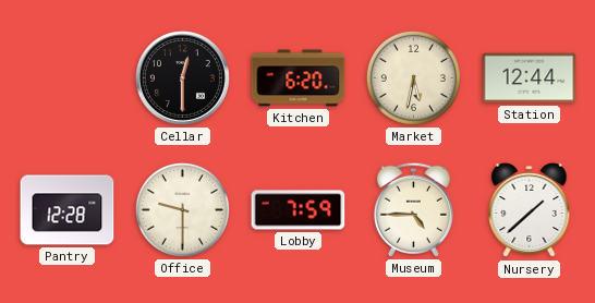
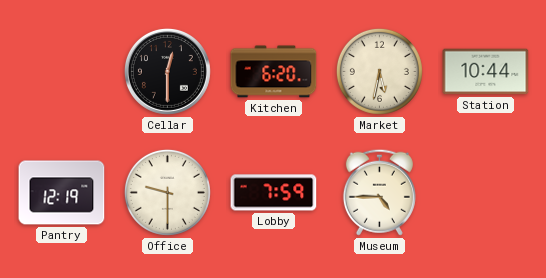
Station: 12:44 -> 10:44 (486, 72)
Pantry: 12:28 -> 12:19 (62, 193)
Nursery: 1:38 -> none (530, 210)
